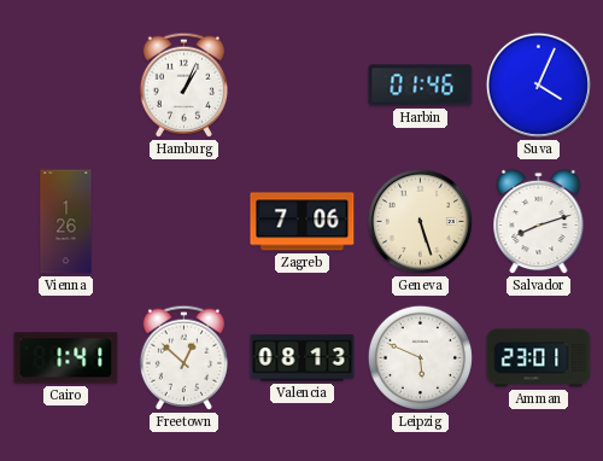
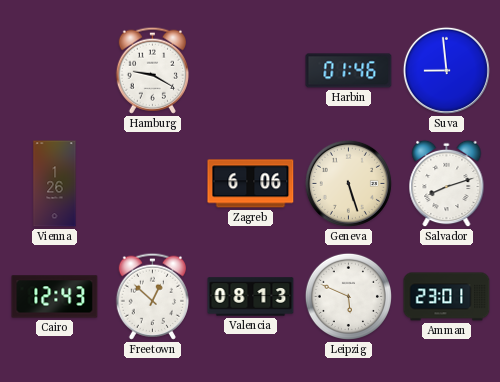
Hamburg: 1:04 -> 9:20 (152, 70)
Suva: 4:04 -> 8:59 (446, 70)
Zagreb: 7:06 -> 6:06 (251, 184)
Cairo: 1:41 -> 12:43 (55, 297)
